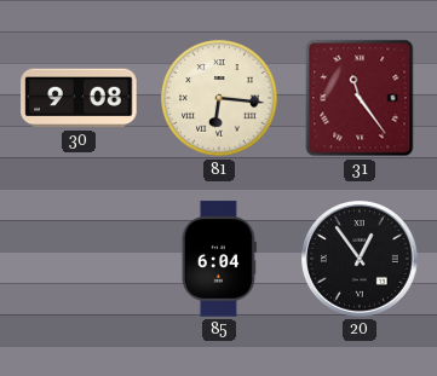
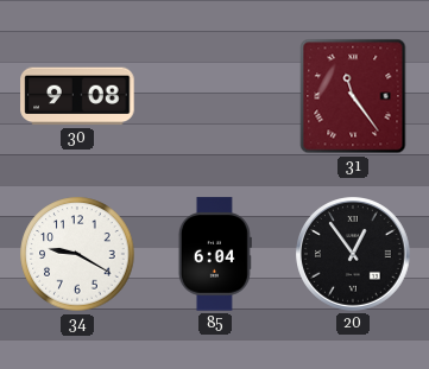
81: 6:16 -> none (219, 98)
34: none -> 9:20 (77, 254)
